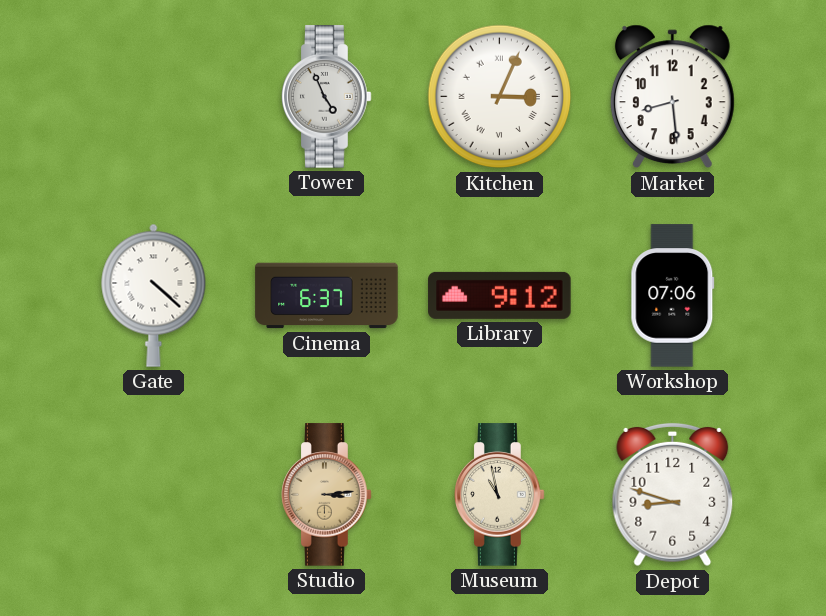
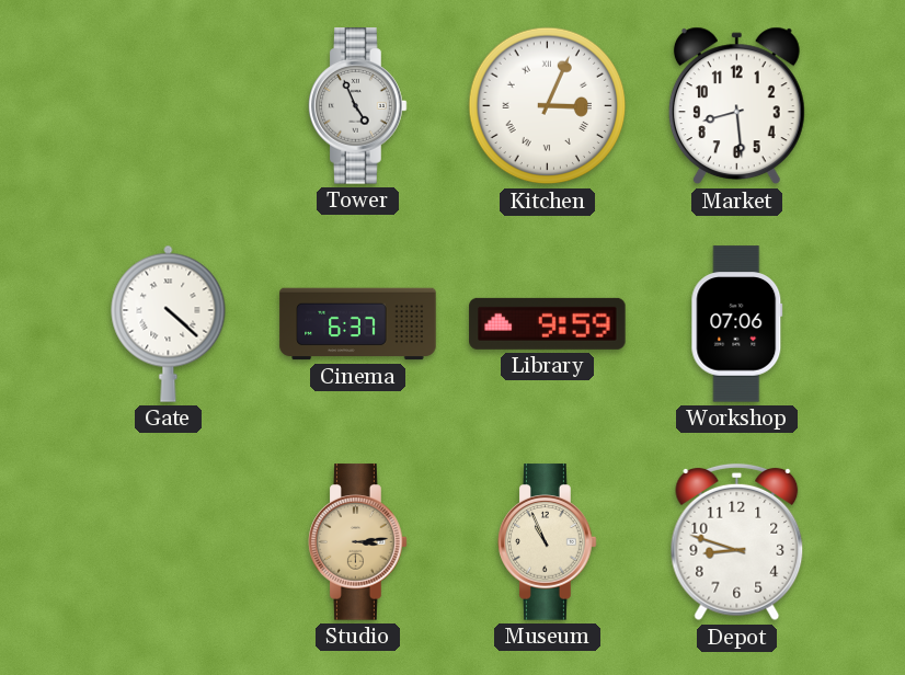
Library: 9:12 -> 9:59 (548, 323)
Museum: 10:58 -> 10:56 (548, 542)
